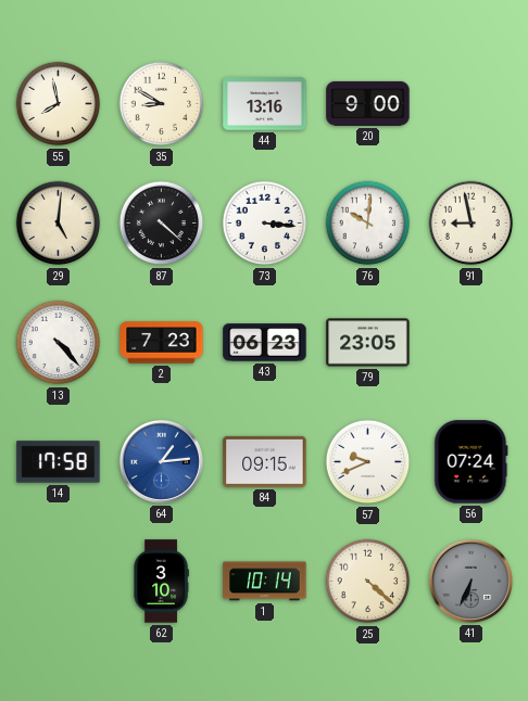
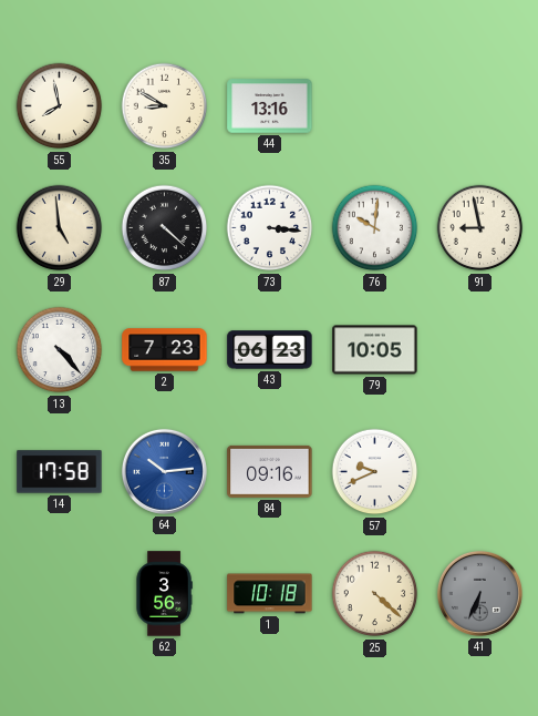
20: 9:00 -> none (368, 103)
29: 5:01 -> 4:59 (60, 228)
79: 23:05 -> 10:05 (375, 350)
64: 1:14 -> 10:14 (164, 471)
84: 09:15 -> 09:16 (270, 471)
56: 07:24 -> none (472, 462)
62: 3:10 -> 3:56 (164, 594)
1: 10:14 -> 10:18 (270, 594)
